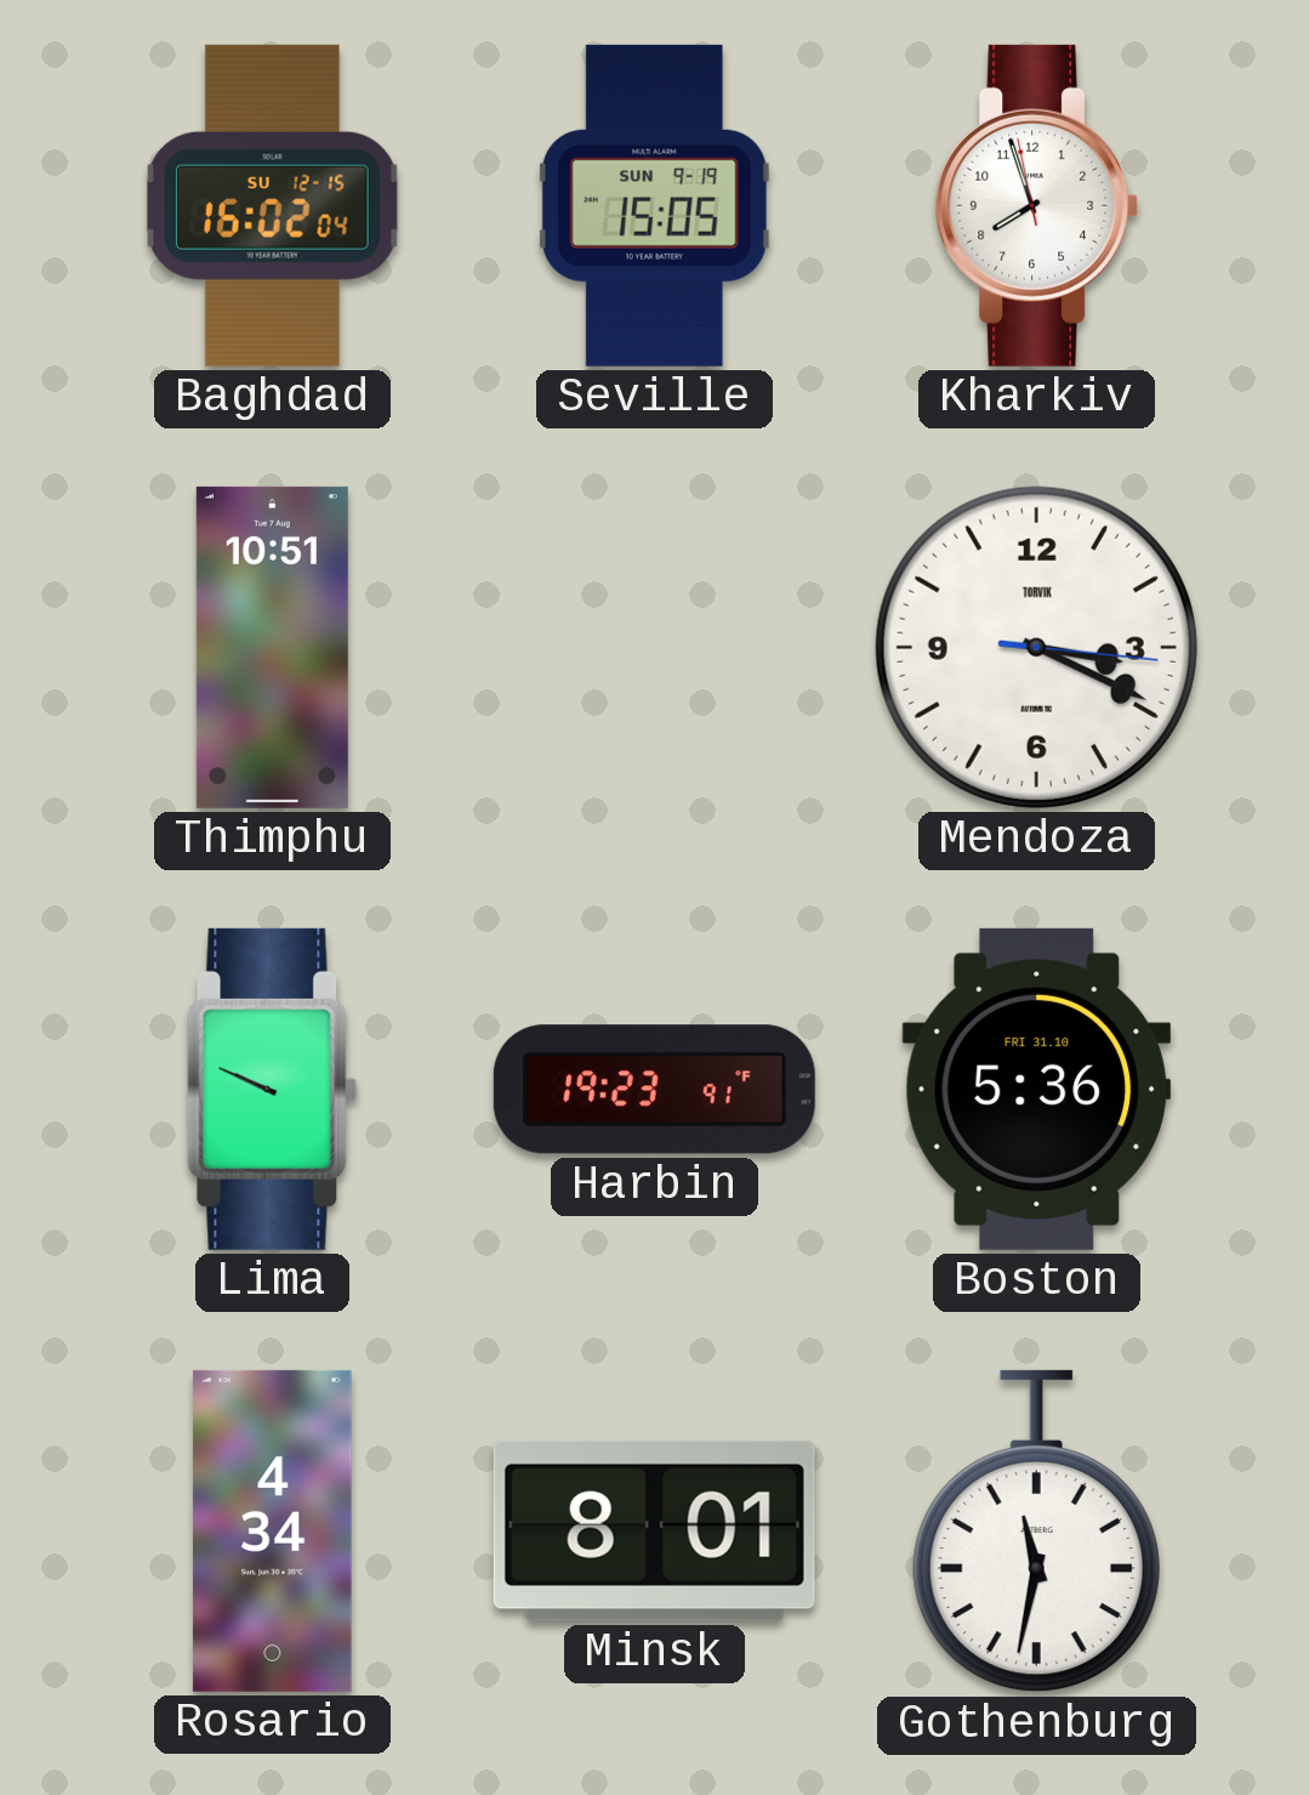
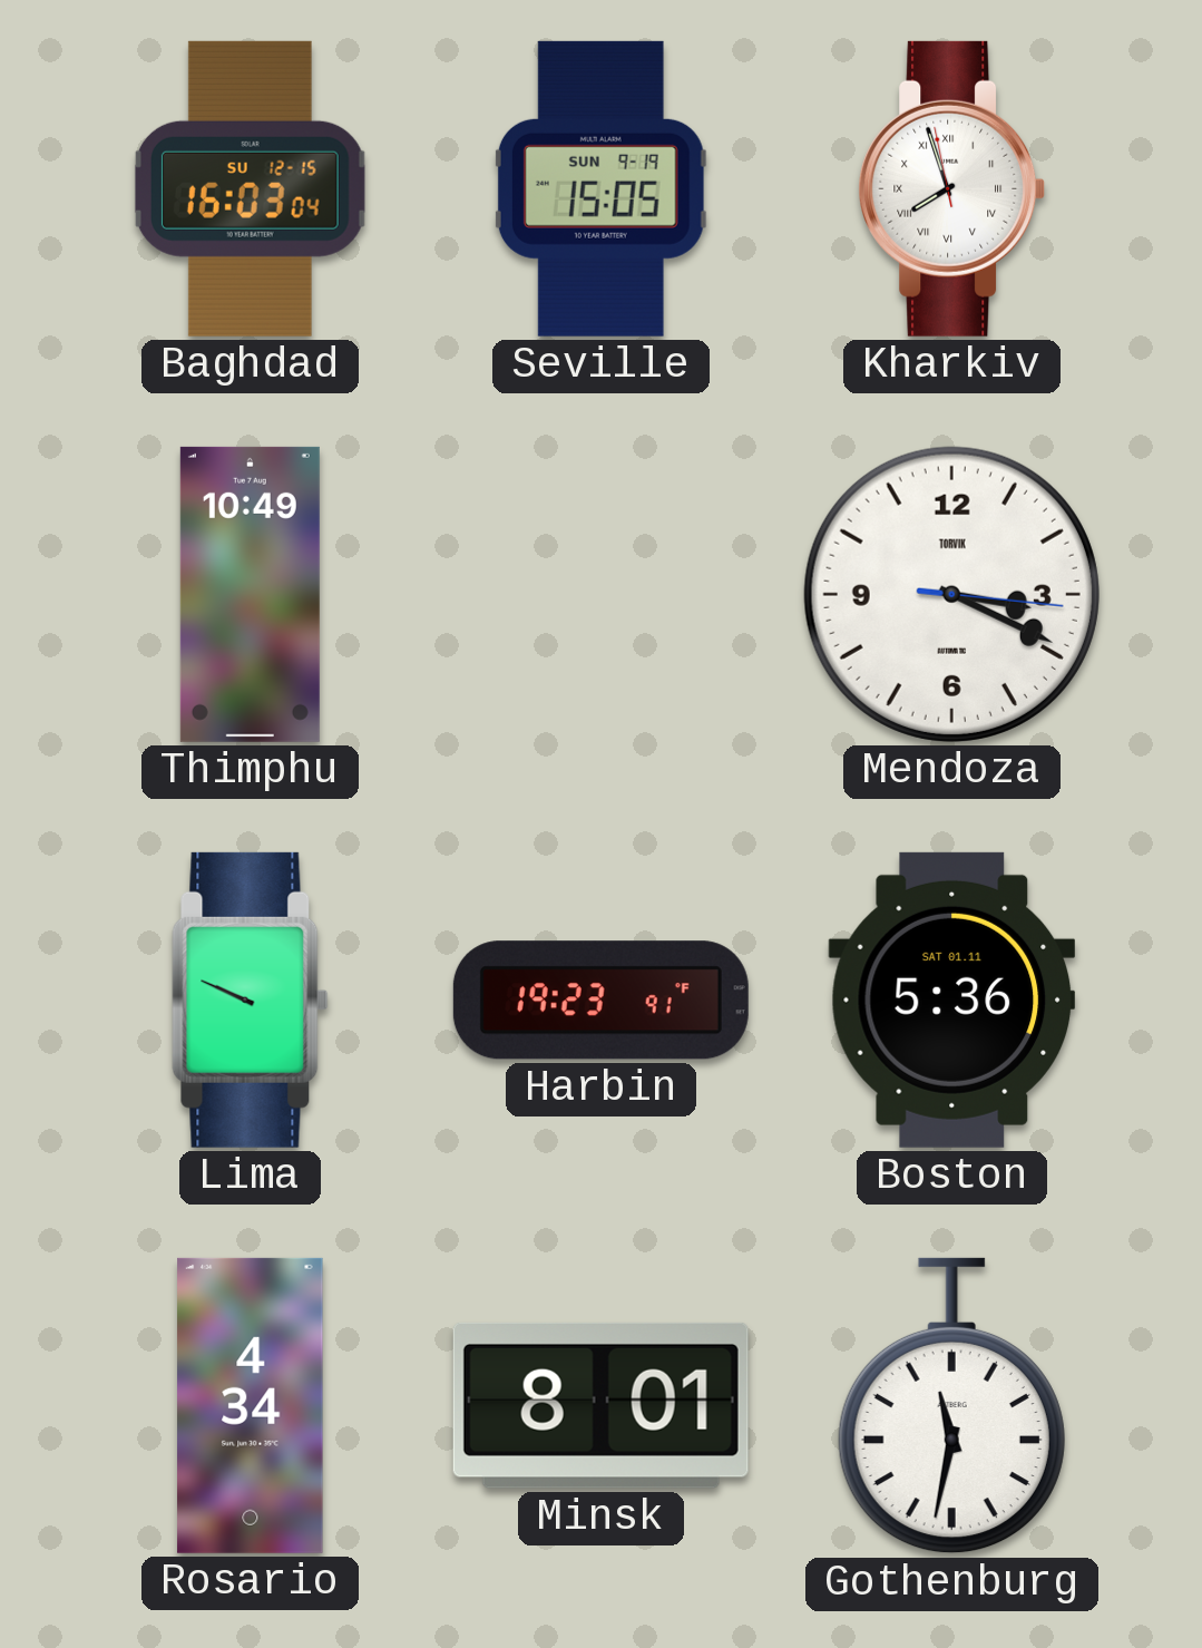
Baghdad: 16:02 -> 16:03 (250, 188)
Kharkiv numerals: Arabic -> Roman (952, 188)
Thimphu: 10:51 -> 10:49 (250, 594)
Boston date: FRI 31.10 -> SAT 01.11 (952, 999)
